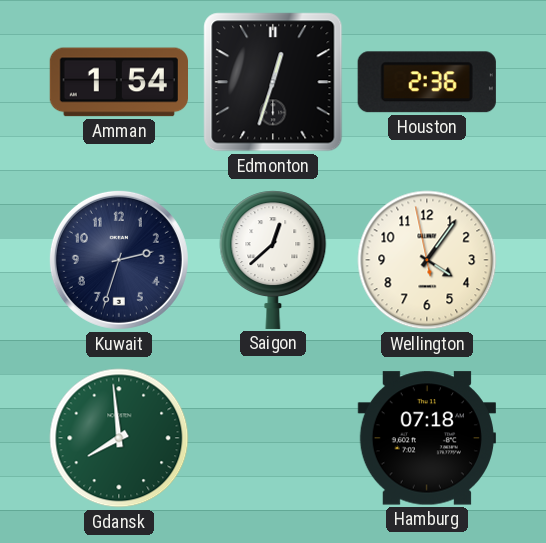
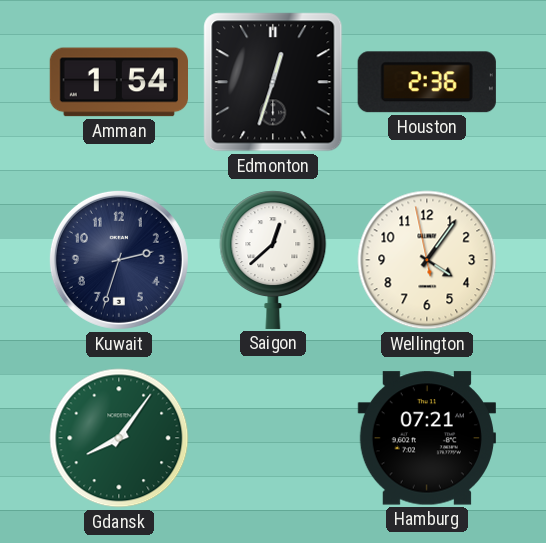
Gdansk: 7:59 -> 8:06 (119, 438)
Hamburg: 07:18 -> 07:21 (427, 438)
